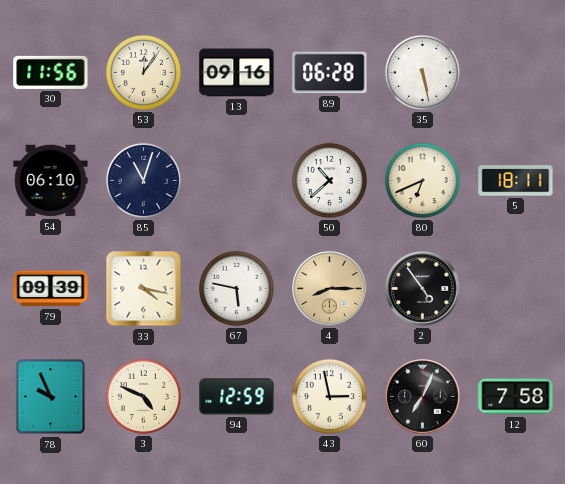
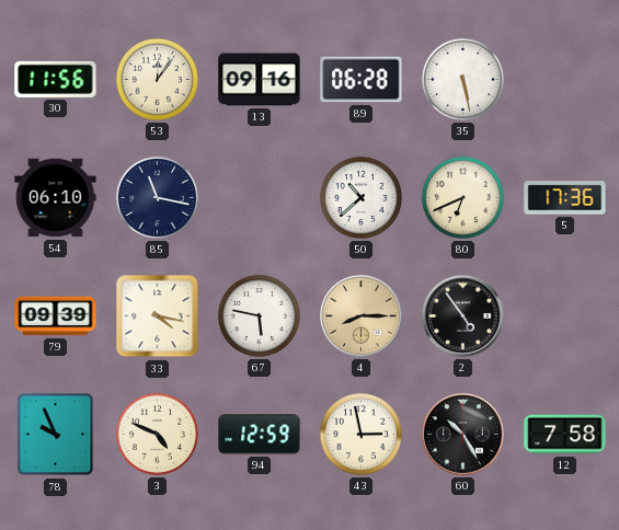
85: 11:03 -> 11:17 (157, 197)
5: 18:11 -> 17:36 (565, 198)
60: 7:04 -> 10:25 (463, 435)
